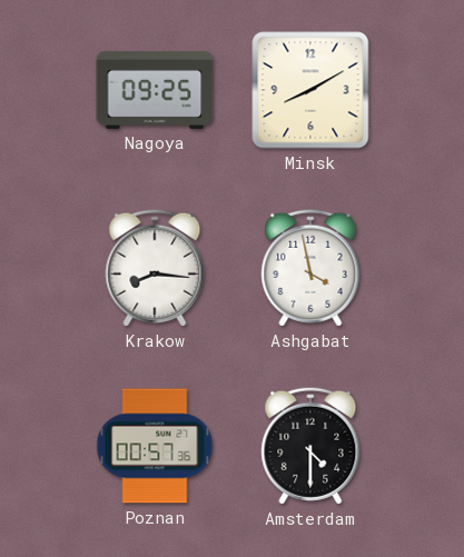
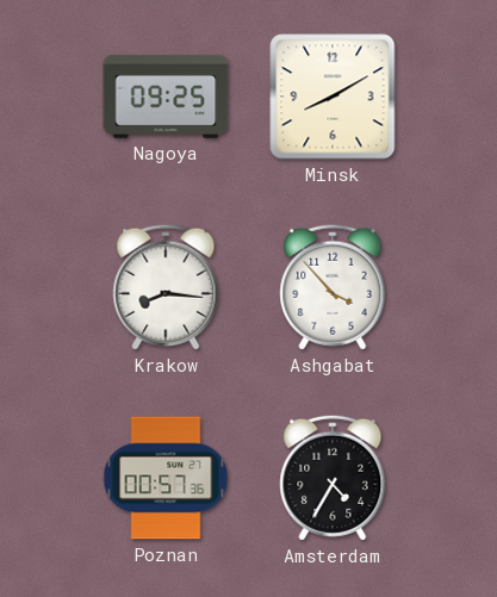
Ashgabat: 3:58 -> 3:53 (333, 287)
Amsterdam: 4:30 -> 4:35 (333, 478)
